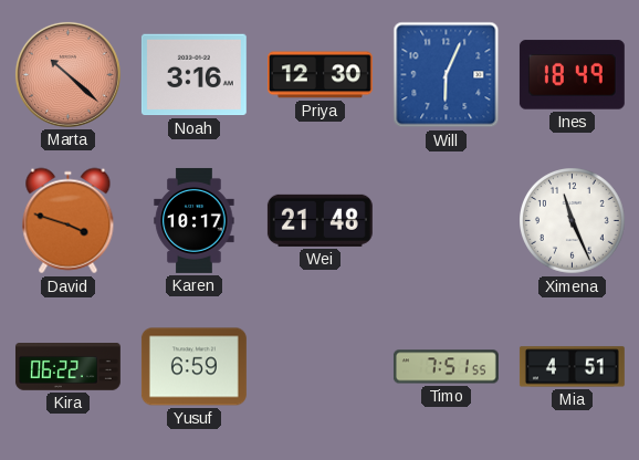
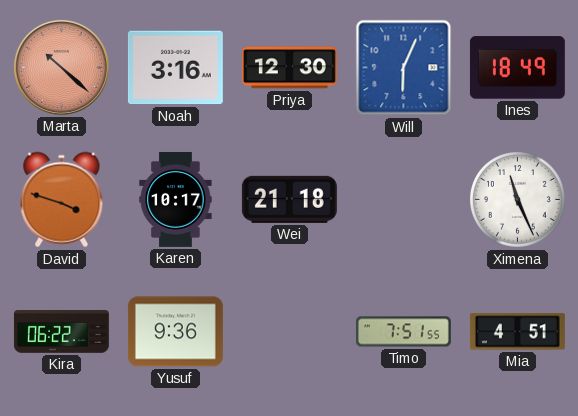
Wei: 21:48 -> 21:18 (289, 199)
Yusuf: 6:59 -> 9:36 (175, 332)
